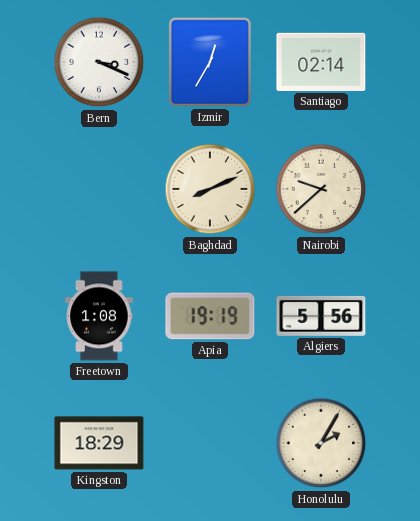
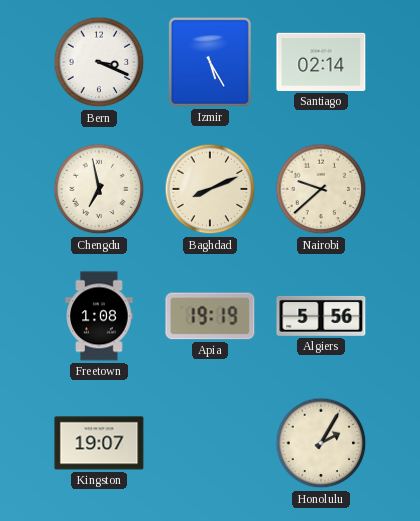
Izmir: 12:35 -> 5:25 (210, 62)
Chengdu: none -> 6:58 (99, 189)
Kingston: 18:29 -> 19:07 (99, 443)
